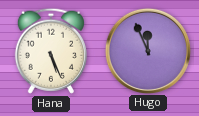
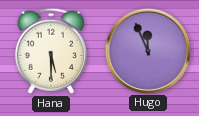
Hana: 5:26 -> 5:30 (51, 51)
